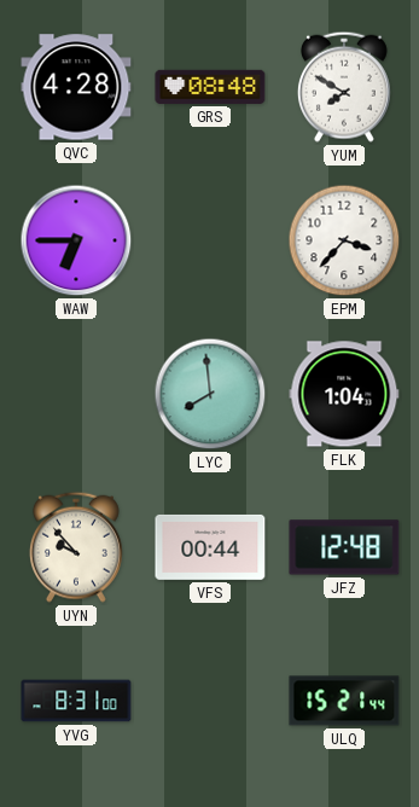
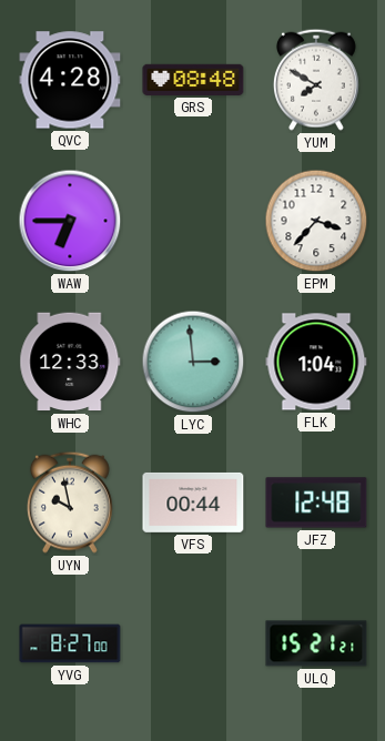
WHC: none -> 12:33 (70, 362)
LYC: 7:59 -> 2:59 (193, 362)
UYN: 9:53 -> 9:58 (70, 503)
YVG: 8:31 -> 8:27 (70, 643)
ULQ: 15:21:44 -> 15:21:21 (316, 643)
